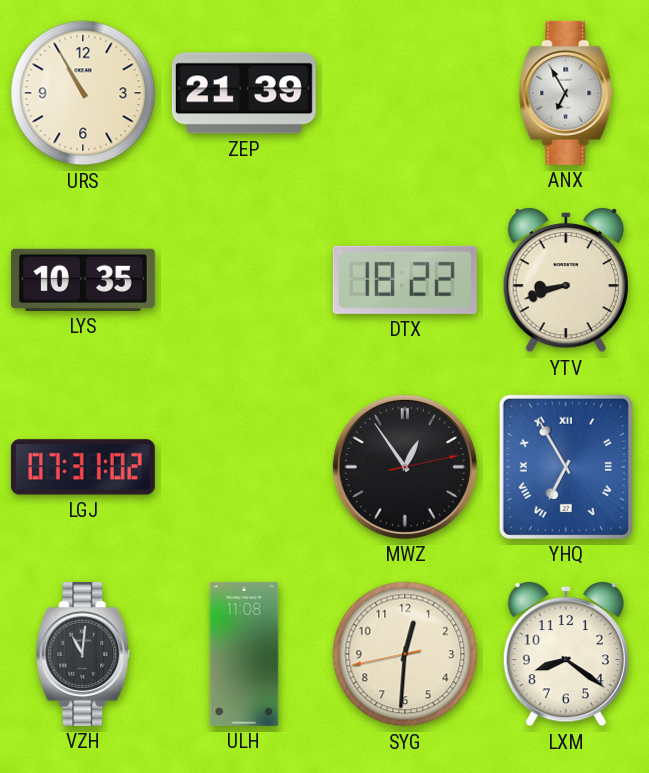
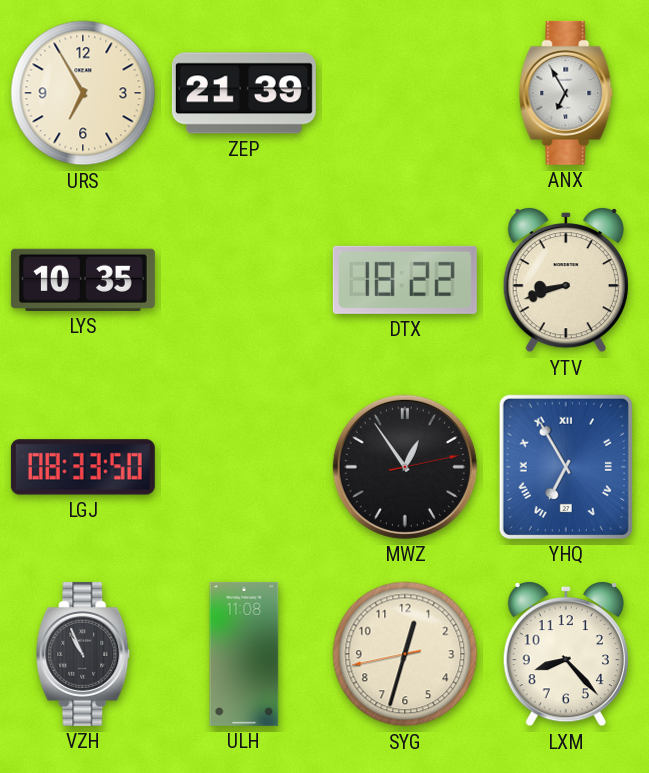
URS: 10:55 -> 6:55 (83, 93)
LGJ: 07:31 -> 08:33 (83, 467)
VZH: 11:01 -> 10:56 (83, 654)
SYG: 12:30 -> 12:32 (405, 654)
LXM: 8:21 -> 8:23 (566, 654)
